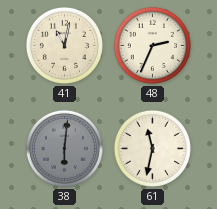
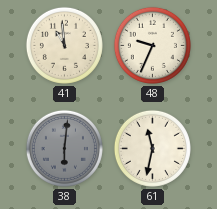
41: 11:02 -> 10:59 (64, 45)
48: 2:34 -> 9:34 (152, 45)
